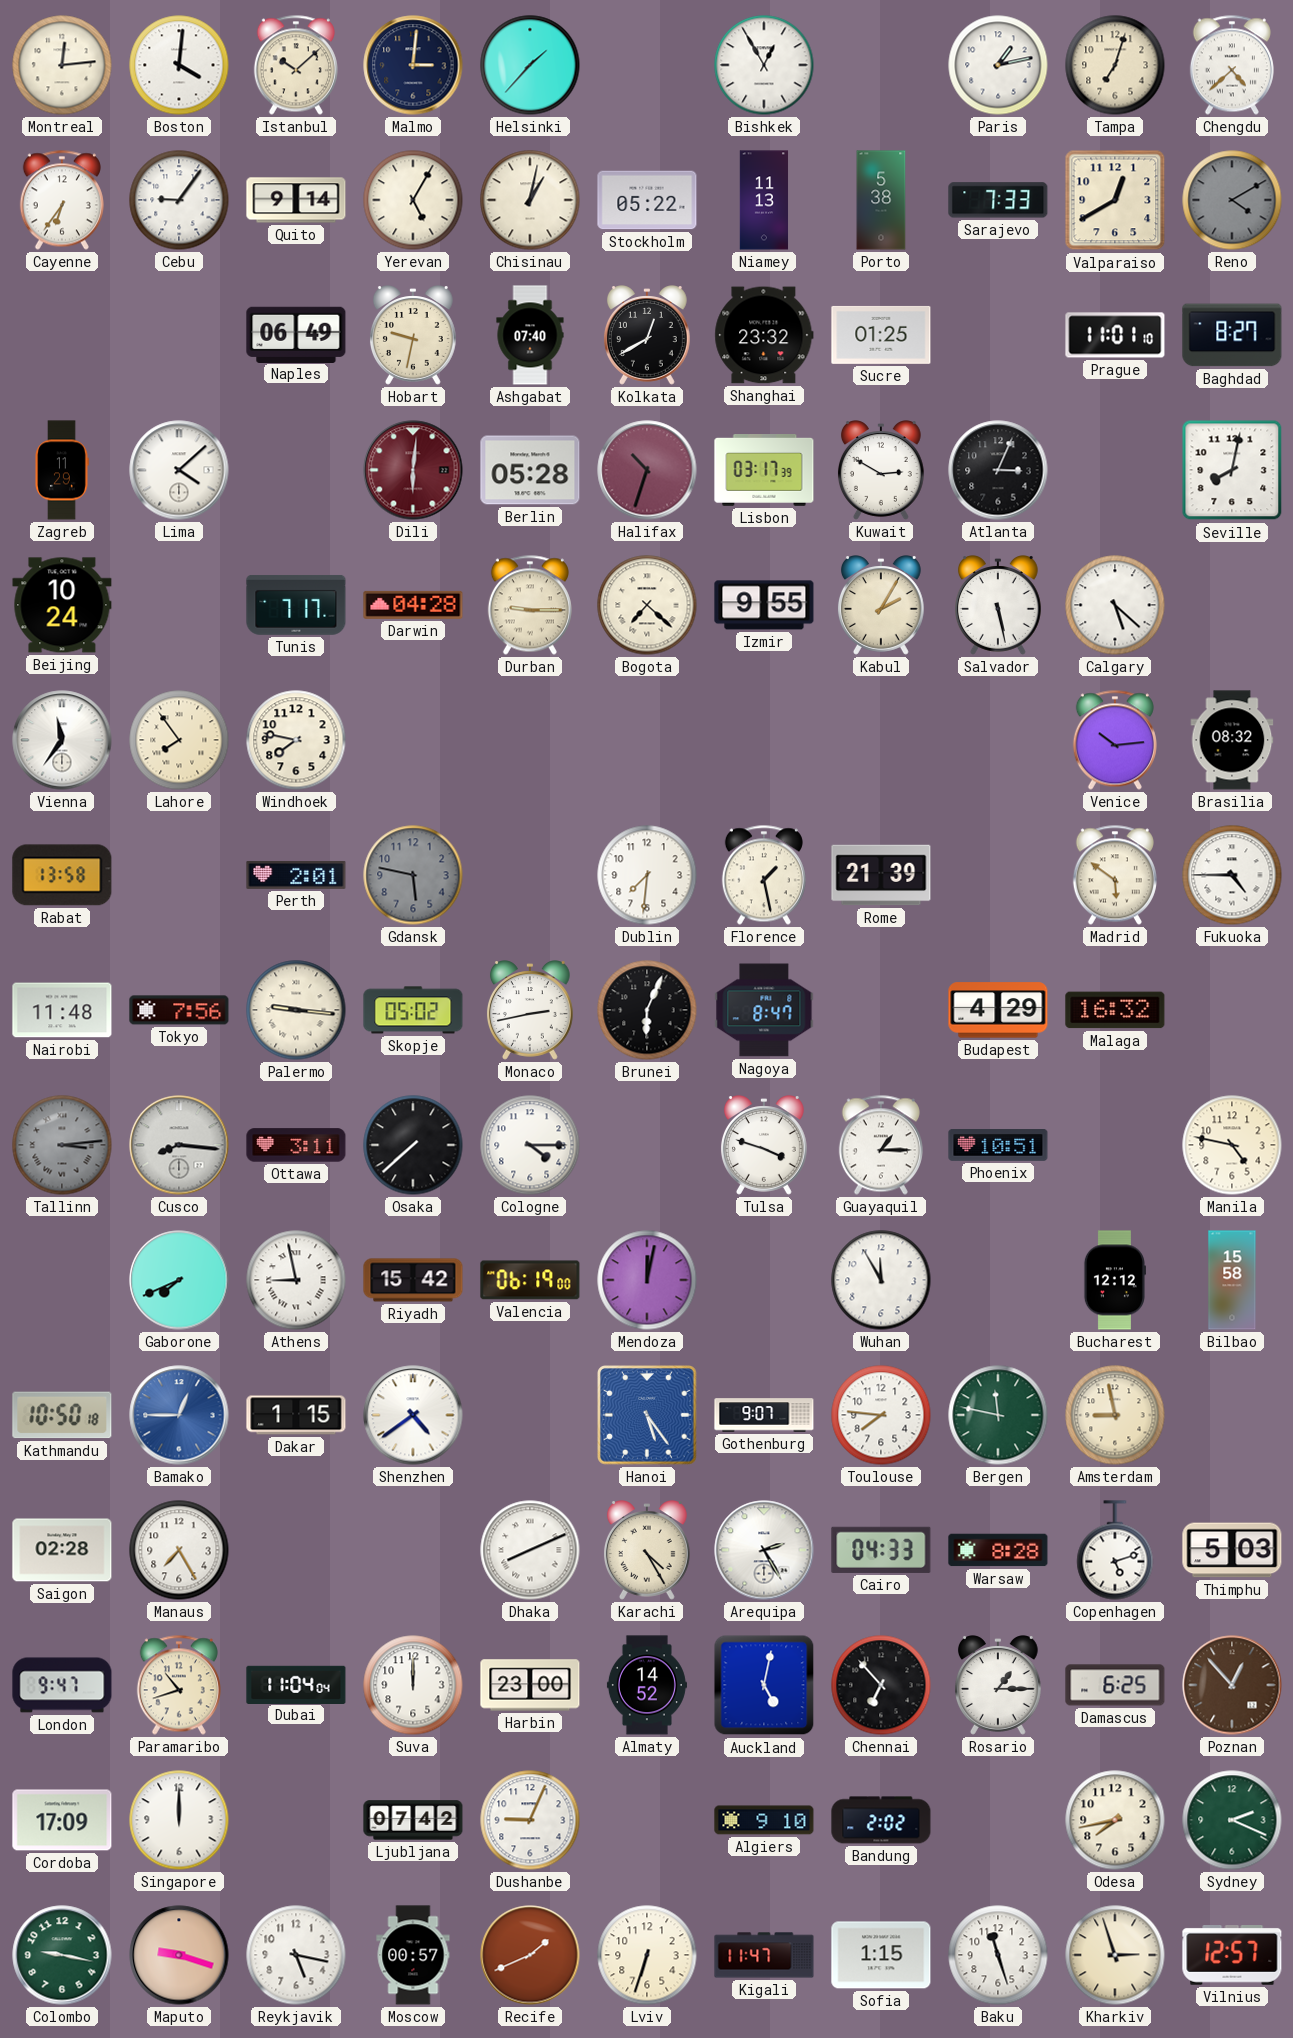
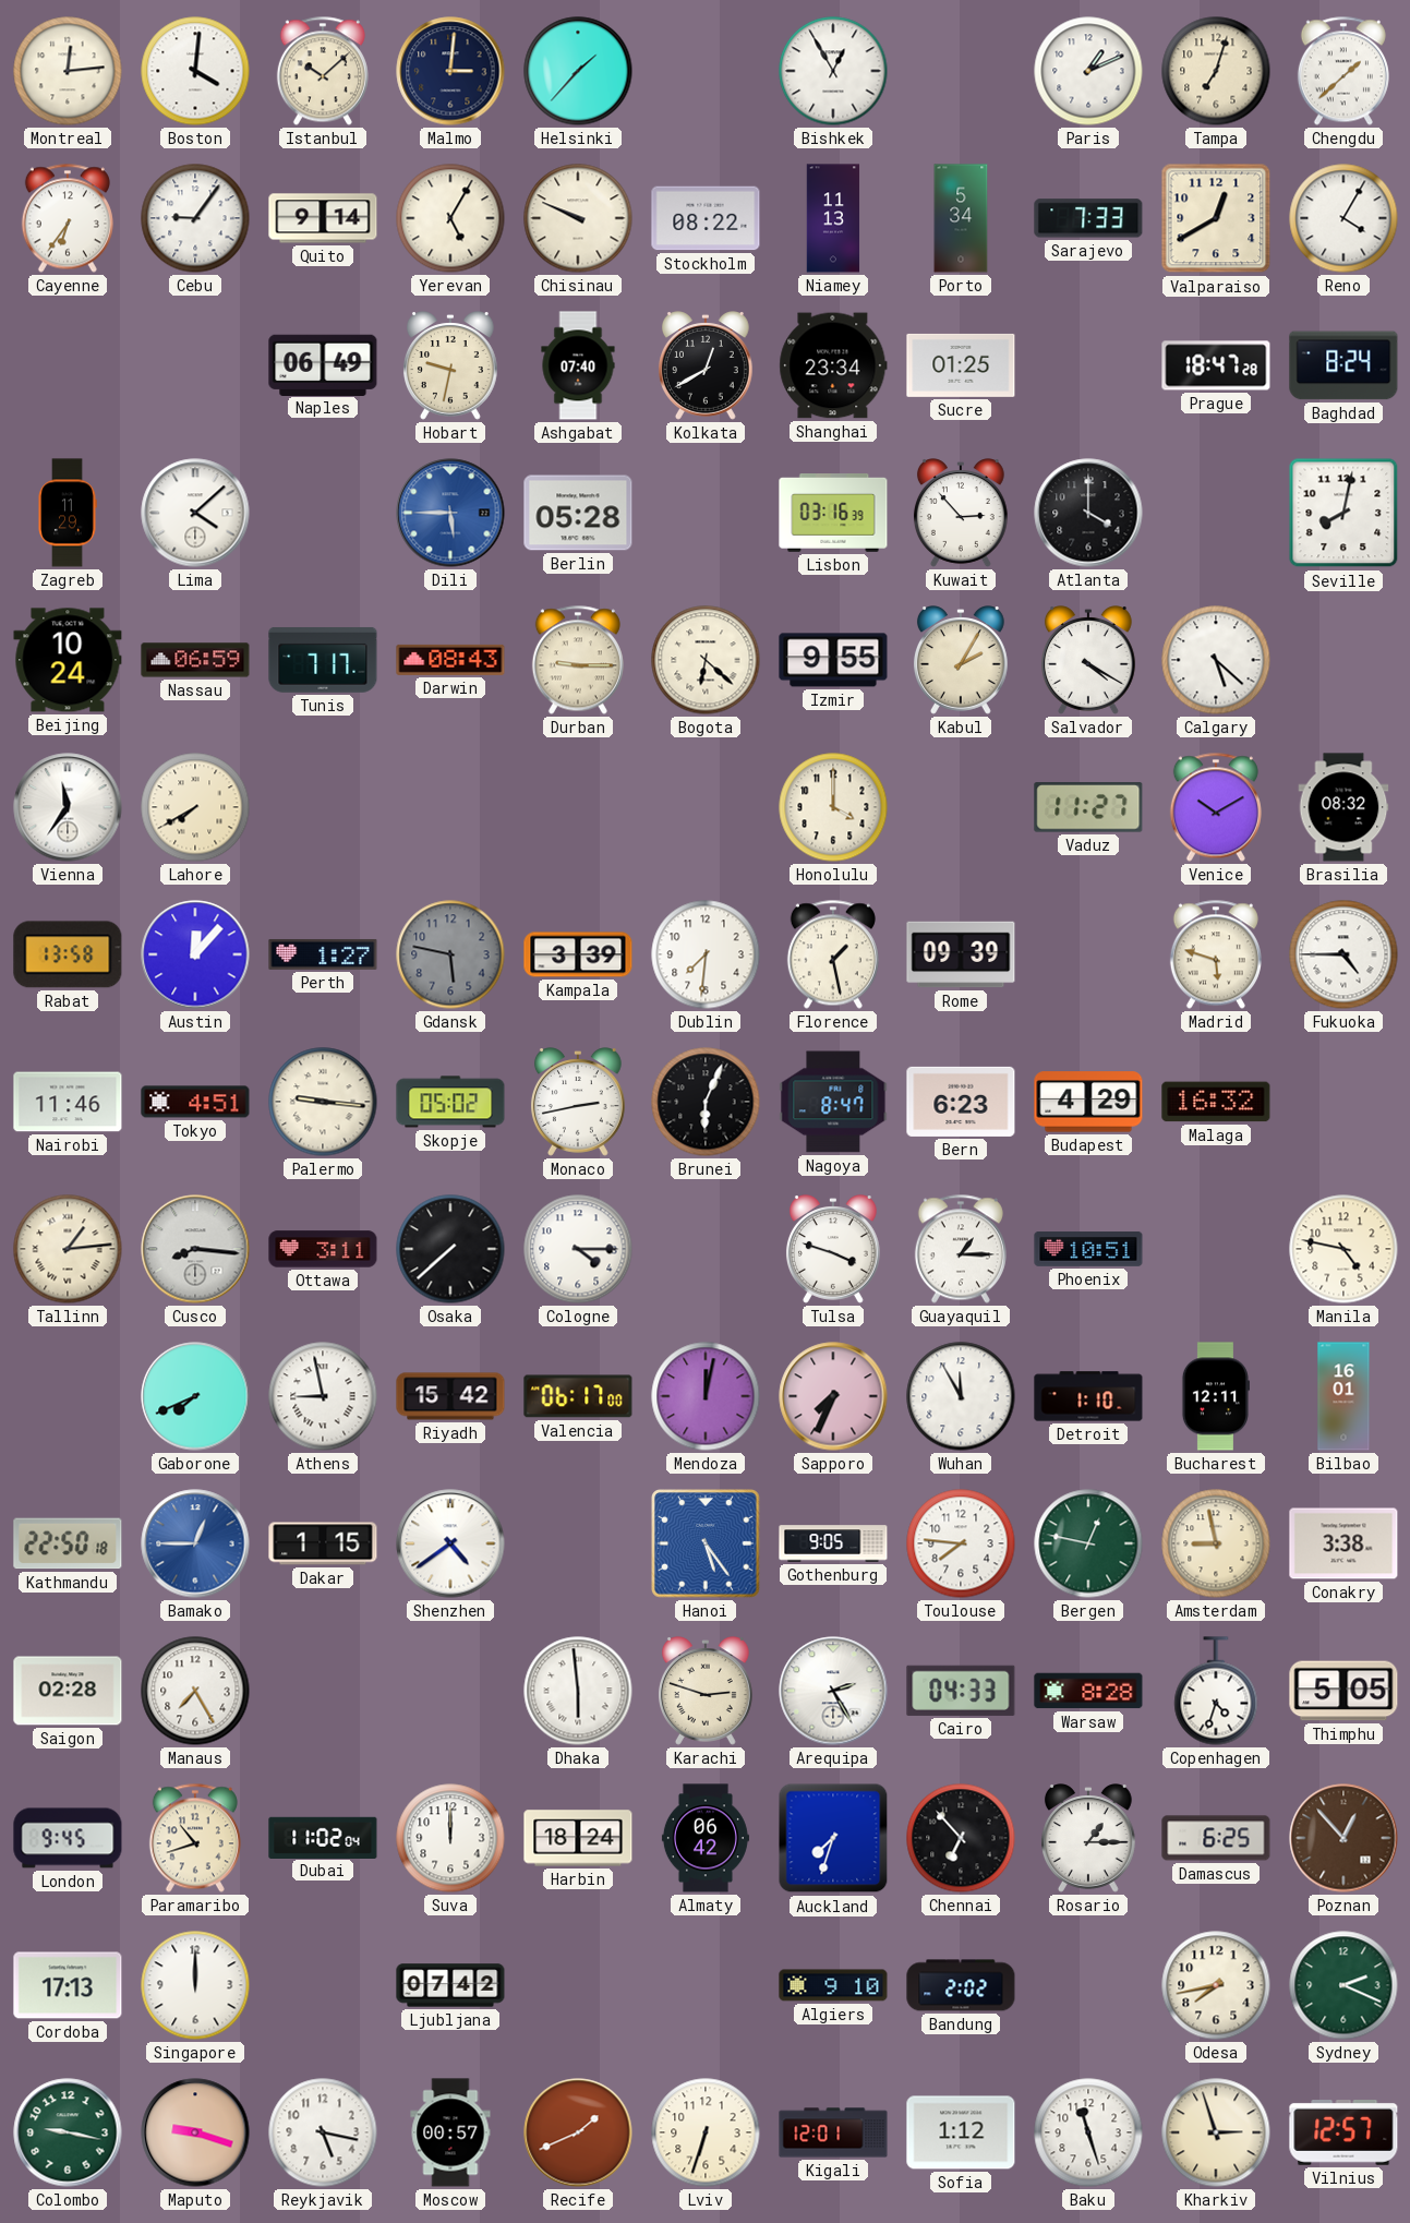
Paris: 1:13 -> 1:11 (1088, 71)
Chengdu: 4:38 -> 1:38 (1343, 71)
Chisinau: 1:02 -> 9:49 (578, 218)
Stockholm: 05:22 -> 08:22 (706, 218)
Porto: 5:38 -> 5:34 (961, 218)
Reno: 4:10 -> 4:05 (1343, 218)
Reno dial: grey -> white (1343, 218)
Shanghai: 23:32 -> 23:34 (833, 365)
Prague: 11:01 -> 18:47 (1216, 365)
Baghdad: 8:27 -> 8:24 (1343, 365)
Dili: 6:01 -> 5:45 (450, 513)
Dili dial: burgundy -> blue (450, 513)
Halifax: 10:33 -> none (647, 470)
Lisbon: 03:17 -> 03:16 (833, 514)
Kuwait: 2:50 -> 2:53 (961, 513)
Atlanta: 3:04 -> 4:00 (1088, 513)
Nassau: none -> 06:59 (195, 660)
Darwin: 04:28 -> 08:43 (450, 660)
Bogota: 7:22 -> 6:22 (706, 660)
Salvador: 5:28 -> 4:20 (1088, 660)
Lahore: 7:54 -> 7:40 (195, 807)
Windhoek: 7:47 -> none (296, 740)
Honolulu: none -> 4:00 (833, 807)
Vaduz: none -> 11:27 (1088, 807)
Venice: 10:14 -> 10:10 (1216, 807)
Austin: none -> 12:07 (195, 954)
Perth: 2:01 -> 1:27 (323, 954)
Kampala: none -> 3:39 (578, 954)
Rome: 21:39 -> 09:39 (961, 954)
Madrid: 5:51 -> 5:48 (1216, 954)
Nairobi: 11:48 -> 11:46 (68, 1102)
Tokyo: 7:56 -> 4:51 (195, 1102)
Bern: none -> 6:23 (961, 1102)
Tallinn: 3:14 -> 1:14 (68, 1249)
Tallinn dial: grey -> cream (68, 1249)
Valencia: 06:19 -> 06:17 (578, 1396)
Sapporo: none -> 7:34 (833, 1396)
Detroit: none -> 1:10 (1088, 1396)
Bucharest: 12:12 -> 12:11 (1215, 1396)
Bilbao: 15:58 -> 16:01 (1343, 1396)
Kathmandu: 10:50 -> 22:50 (68, 1543)
Gothenburg: 9:07 -> 9:05 (833, 1543)
Bergen: 11:47 -> 12:47 (1088, 1543)
Conakry: none -> 3:38 (1343, 1543)
Dhaka: 8:11 -> 5:59 (578, 1691)
Karachi: 4:25 -> 2:48 (706, 1691)
Copenhagen: 5:12 -> 4:33 (1216, 1691)
Thimphu: 5:03 -> 5:05 (1343, 1691)
London: 9:47 -> 9:45 (68, 1838)
Dubai: 11:04 -> 11:02 (323, 1837)
Harbin: 23:00 -> 18:24 (578, 1838)
Almaty: 14:52 -> 06:42 (706, 1838)
Auckland: 5:02 -> 7:33 (833, 1838)
Cordoba: 17:09 -> 17:13 (68, 1985)
Dushanbe: 9:04 -> none (530, 1820)
Kigali: 11:47 -> 12:01 (833, 2132)
Sofia: 1:15 -> 1:12 (961, 2132)
